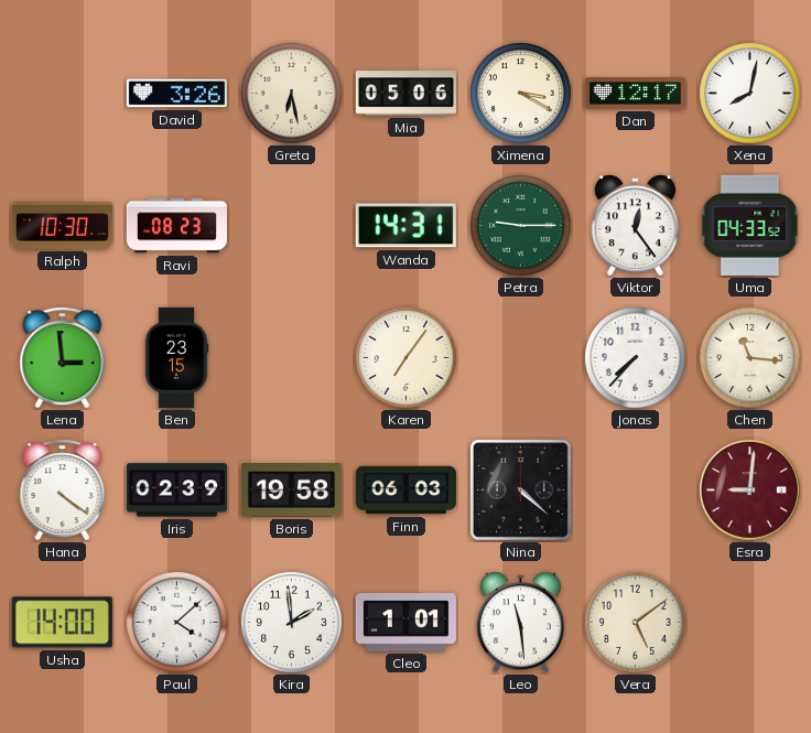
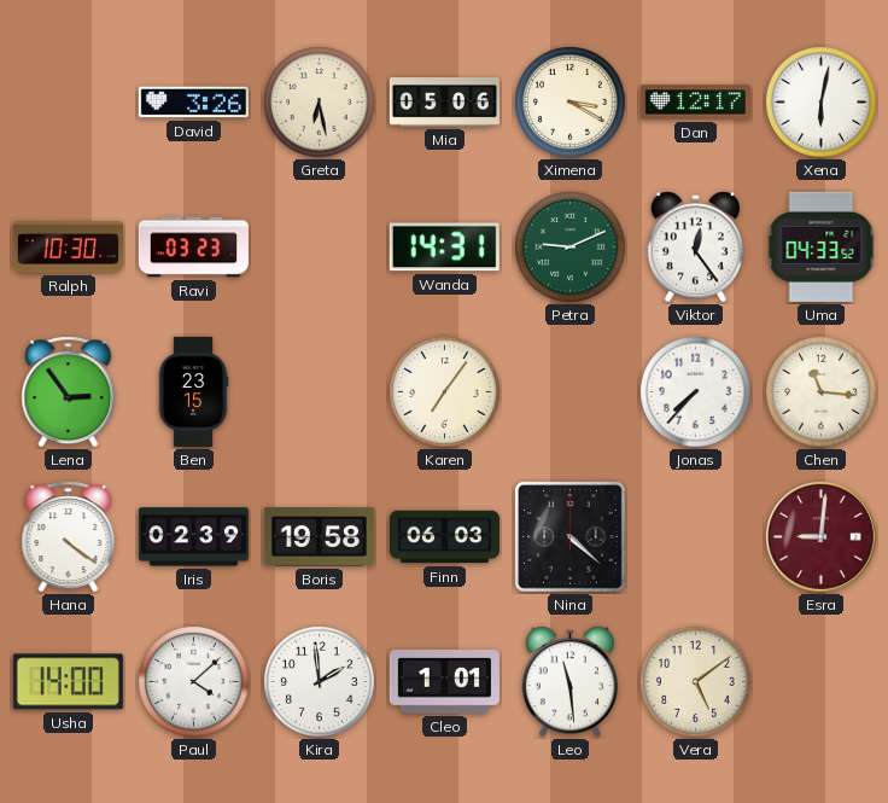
Xena: 8:02 -> 6:02 (822, 103)
Ravi: 08:23 -> 03:23 (193, 248)
Petra: 9:15 -> 9:11 (571, 248)
Lena: 2:59 -> 2:54 (69, 392)
